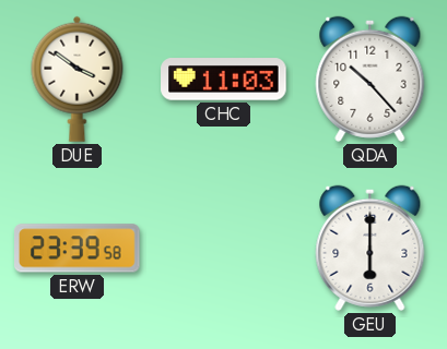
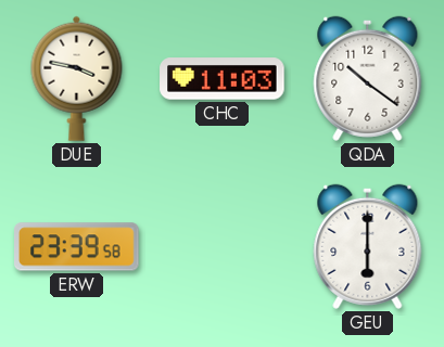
DUE: 3:51 -> 3:47 (77, 78)
QDA: 10:23 -> 10:21 (368, 78)
